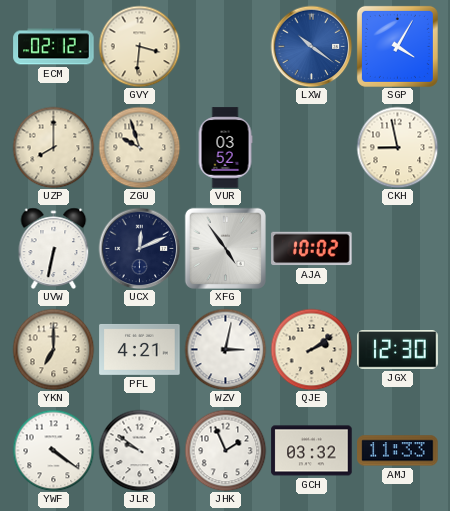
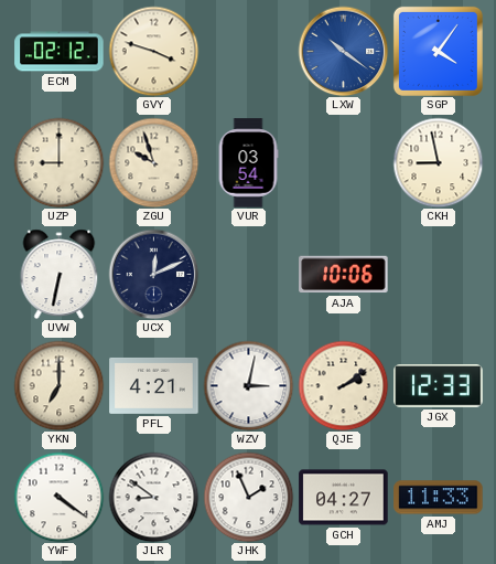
GVY: 3:31 -> 3:48 (153, 51)
SGP: 4:05 -> 4:06 (438, 51)
UZP: 8:00 -> 9:00 (58, 162)
VUR: 03:52 -> 03:54 (248, 163)
XFG: 4:54 -> none (225, 248)
AJA: 10:02 -> 10:06 (344, 275)
JGX: 12:30 -> 12:33 (439, 386)
JLR: 9:51 -> 8:51 (153, 497)
GCH: 03:32 -> 04:27 (344, 498)
